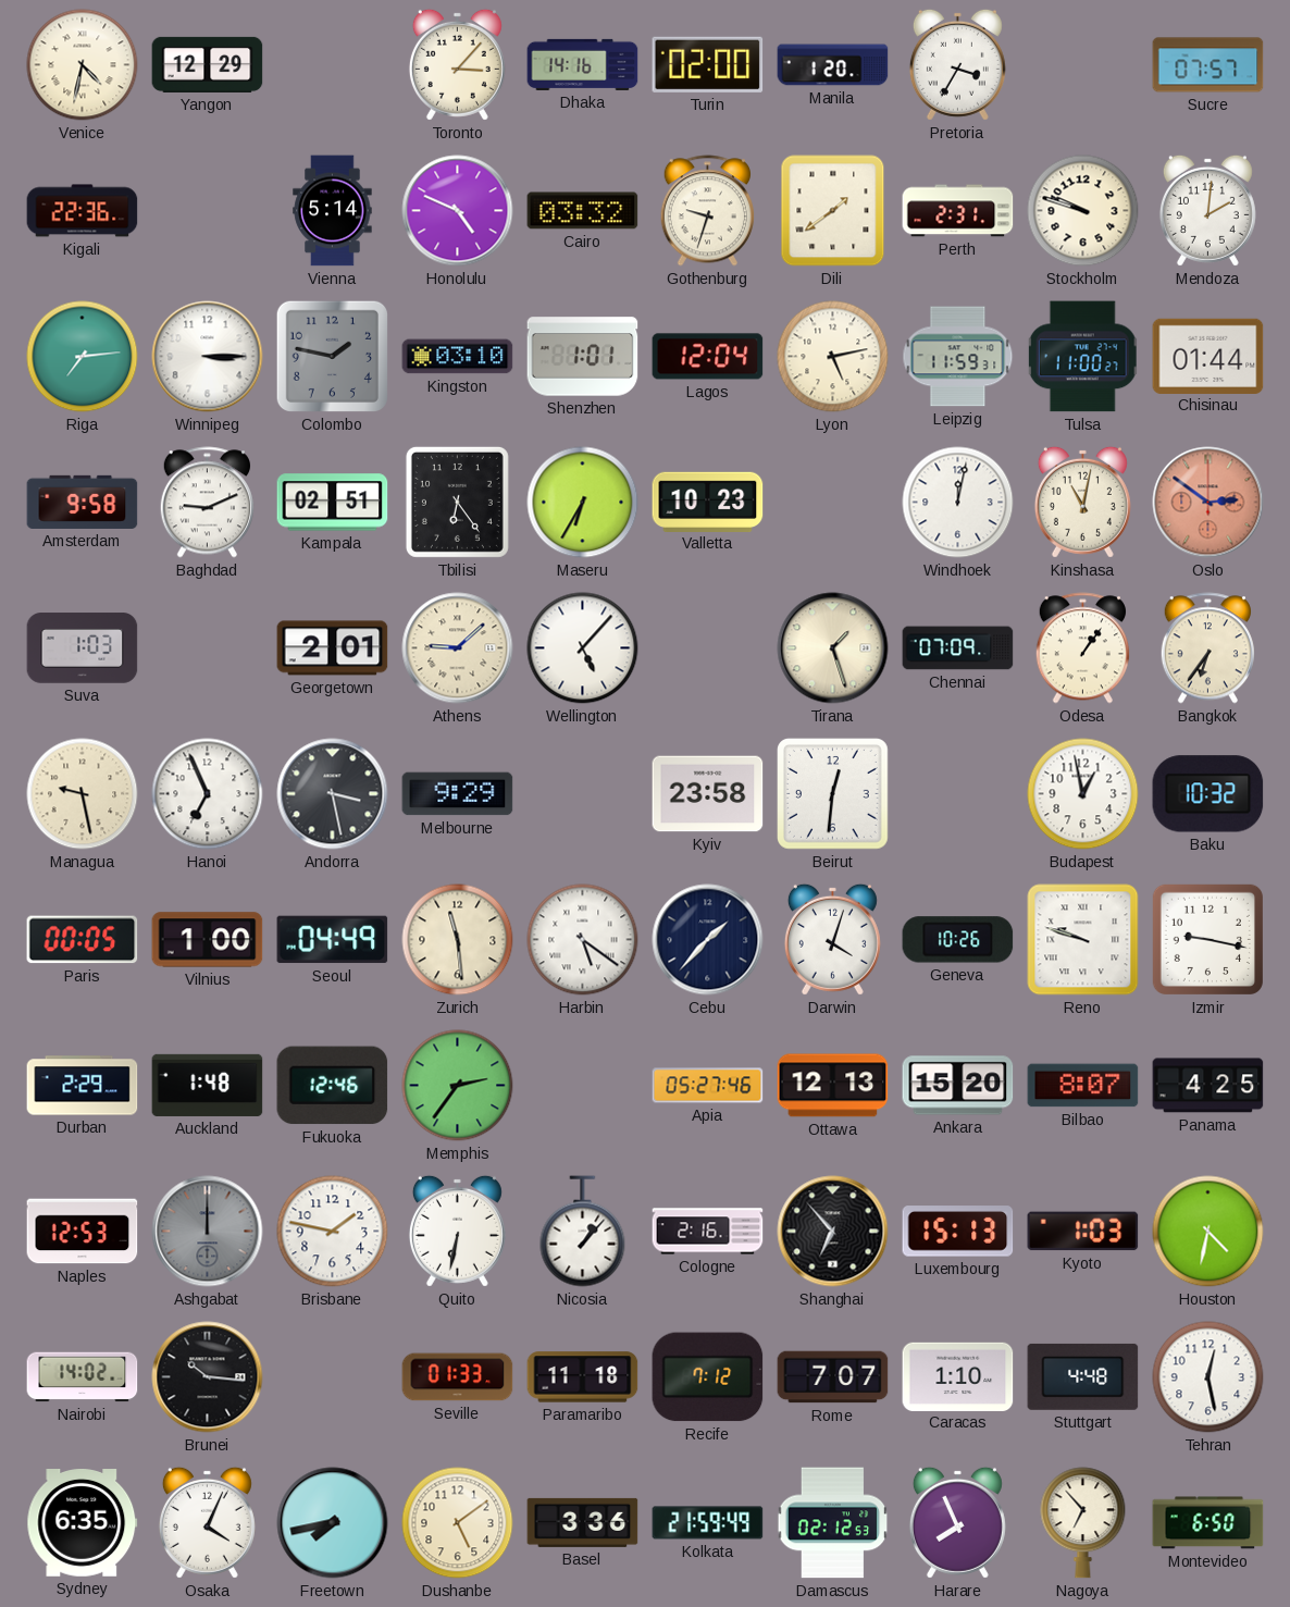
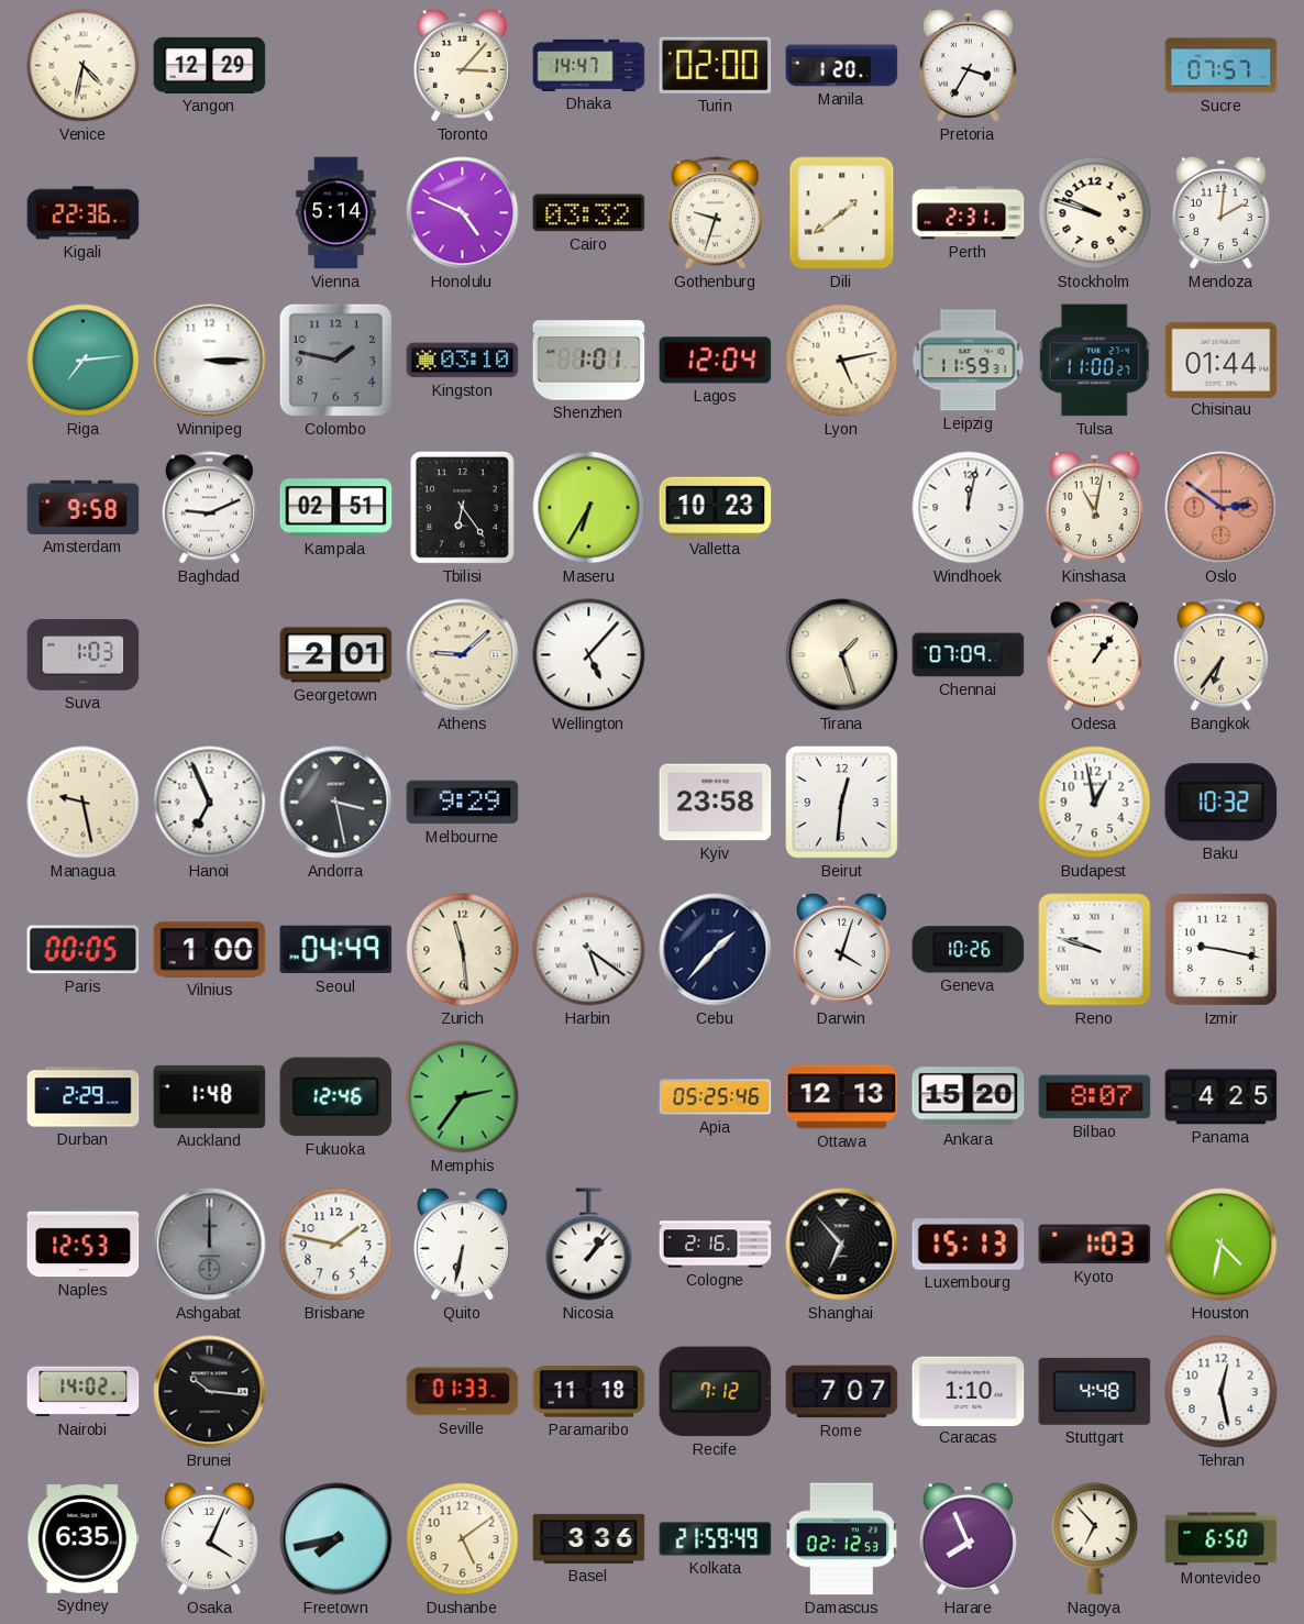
Dhaka: 14:16 -> 14:47 (589, 65)
Apia: 05:27 -> 05:25 (716, 1097)
